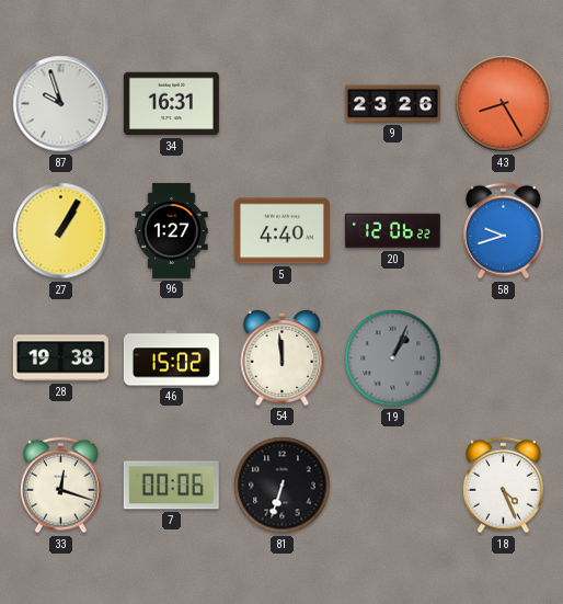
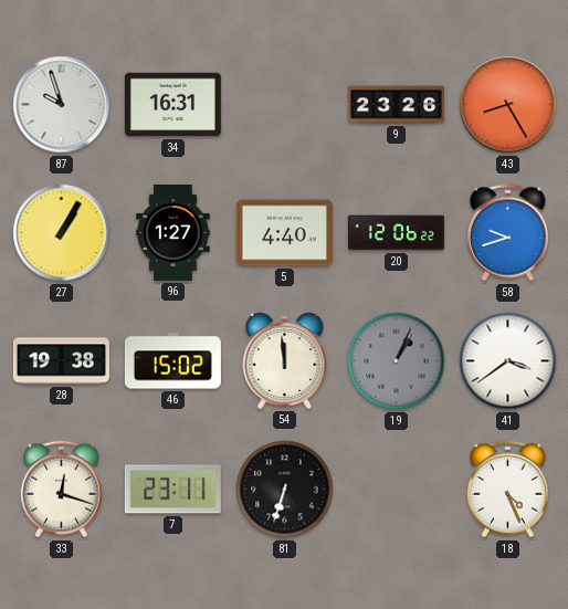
41: none -> 3:39 (508, 361)
7: 00:06 -> 23:11 (172, 490)
